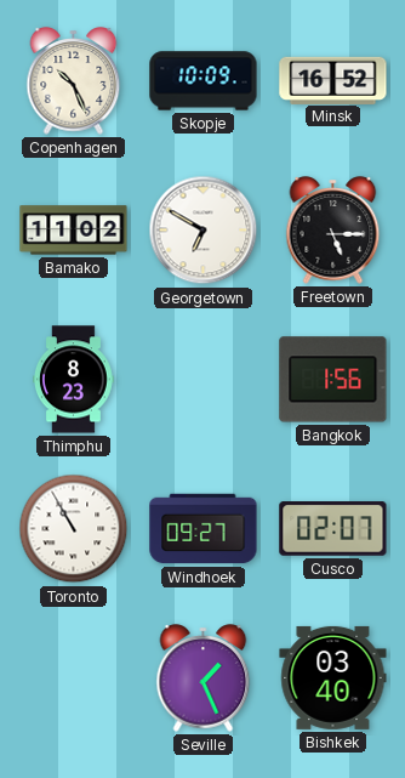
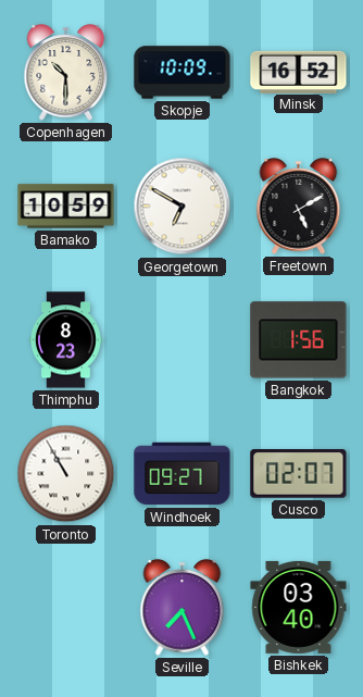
Copenhagen: 10:26 -> 10:30 (66, 73)
Bamako: 11:02 -> 10:59 (66, 207)
Freetown: 5:15 -> 5:10 (299, 207)
Seville: 1:26 -> 7:26 (183, 608)
